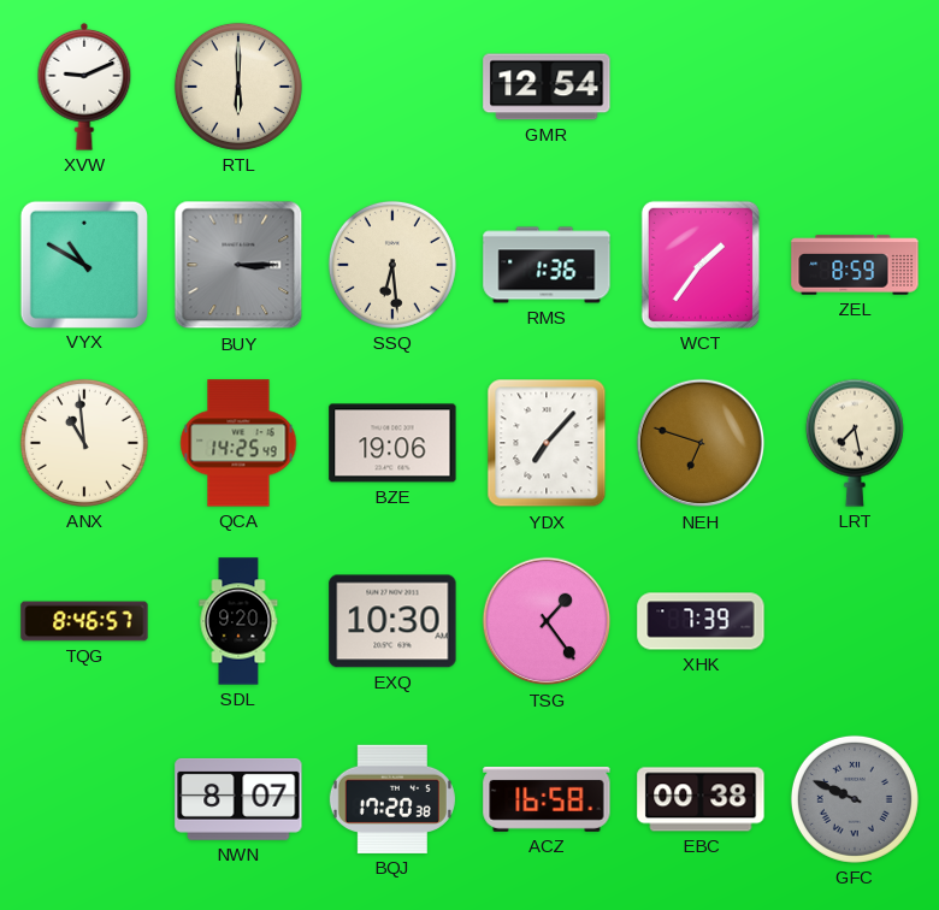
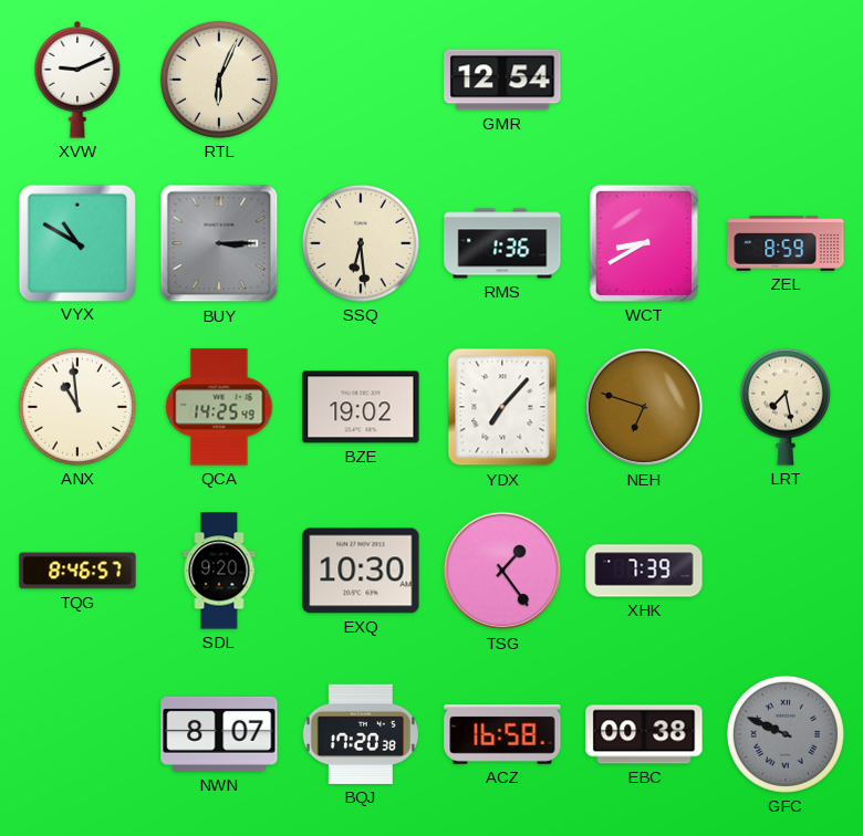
RTL: 6:00 -> 6:04 (219, 80)
WCT: 1:36 -> 8:40 (644, 243)
BZE: 19:06 -> 19:02 (361, 407)
